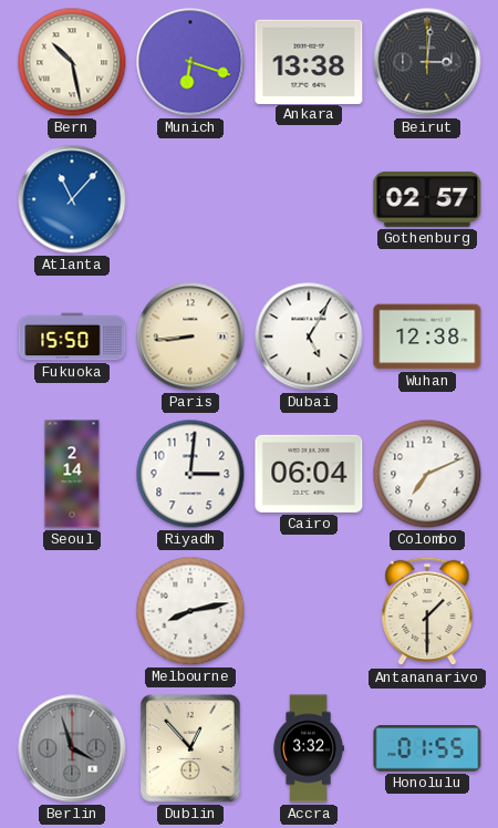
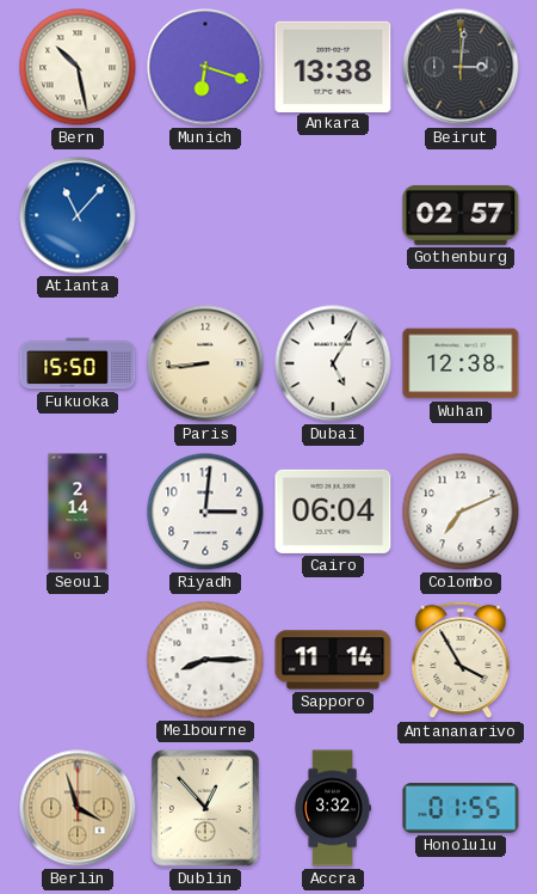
Melbourne: 8:13 -> 8:15 (205, 660)
Sapporo: none -> 11:14 (333, 660)
Antananarivo: 1:30 -> 3:55 (461, 660)
Berlin dial: grey -> champagne (78, 808)
